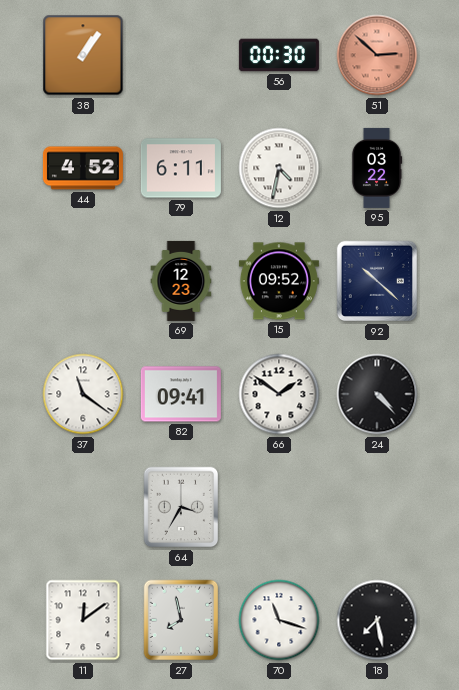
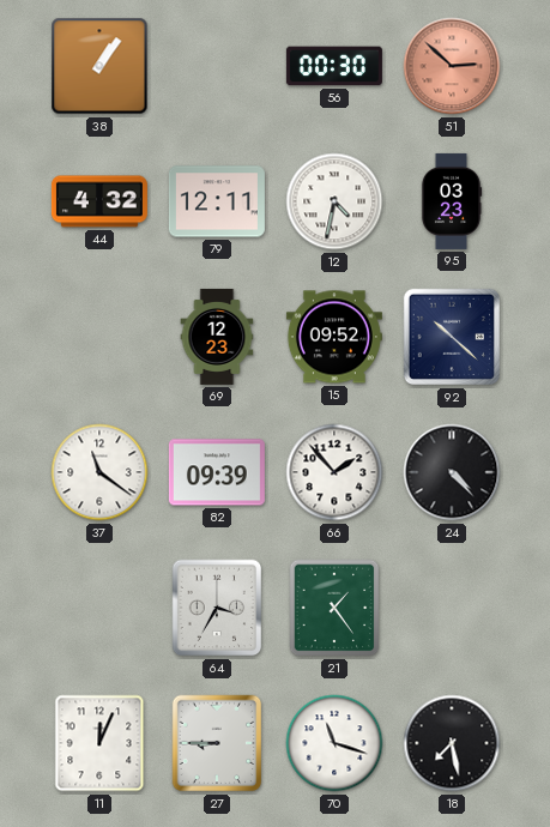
44: 4:52 -> 4:32 (99, 201)
79: 6:11 -> 12:11 (217, 201)
95: 03:22 -> 03:23 (452, 201)
82: 09:41 -> 09:39 (217, 472)
66: 1:51 -> 1:53 (334, 472)
21: none -> 1:24 (334, 608)
11: 12:09 -> 12:04 (99, 743)
27: 7:58 -> 8:45 (217, 743)
